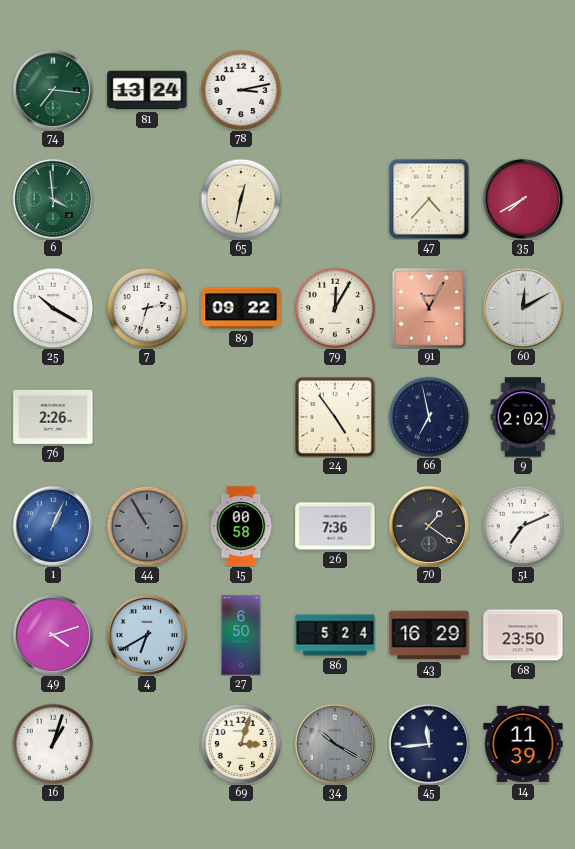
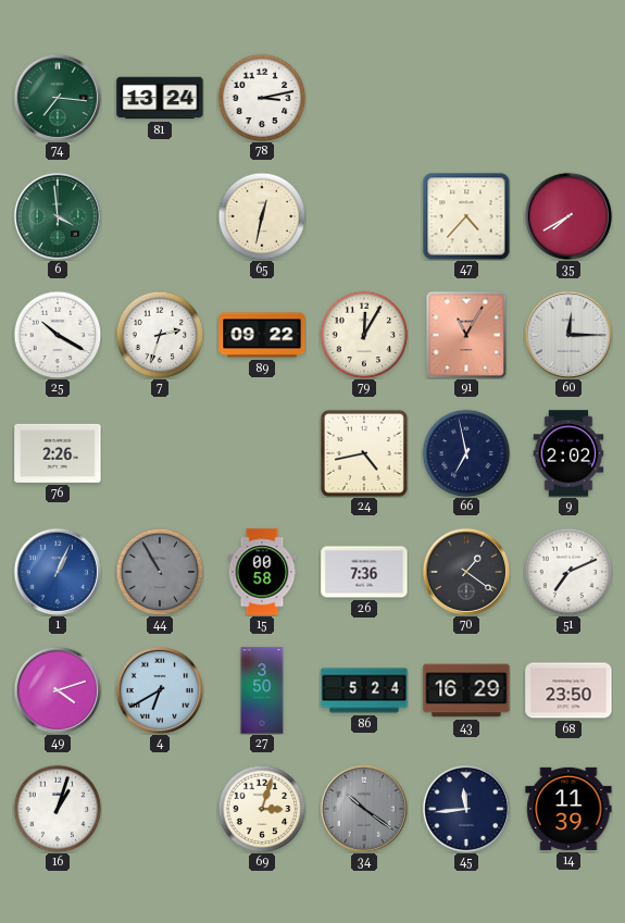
60: 12:10 -> 12:15 (567, 334)
24: 4:54 -> 4:43 (364, 453)
27: 6:50 -> 3:50 (262, 690)
34: 10:20 -> 10:21 (363, 808)
